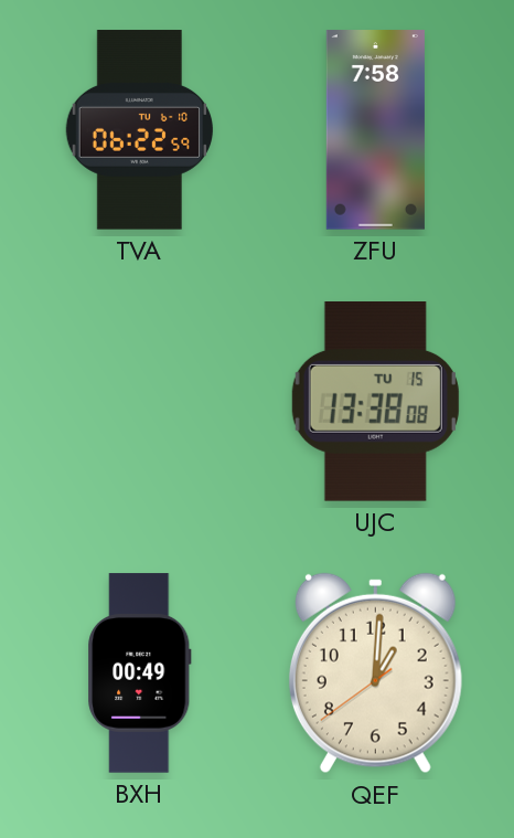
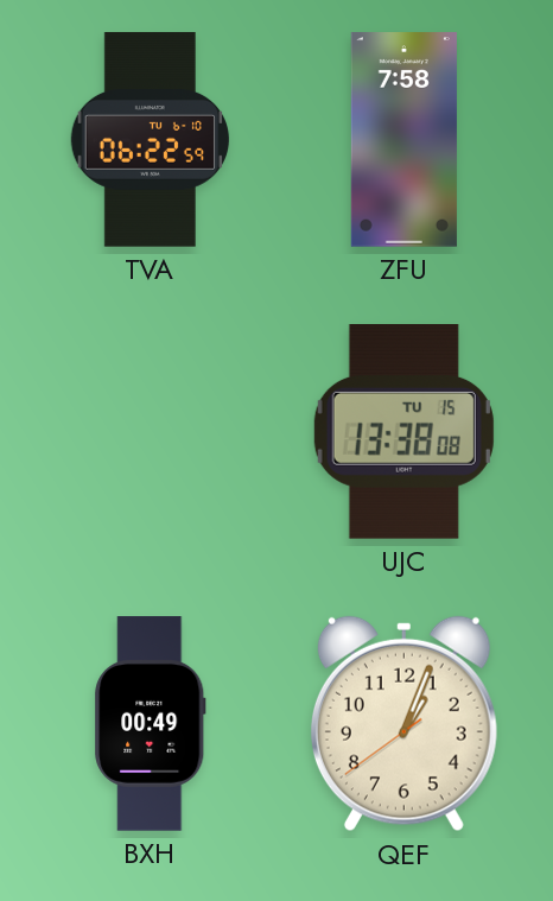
QEF: 1:00 -> 1:03 (403, 724)
